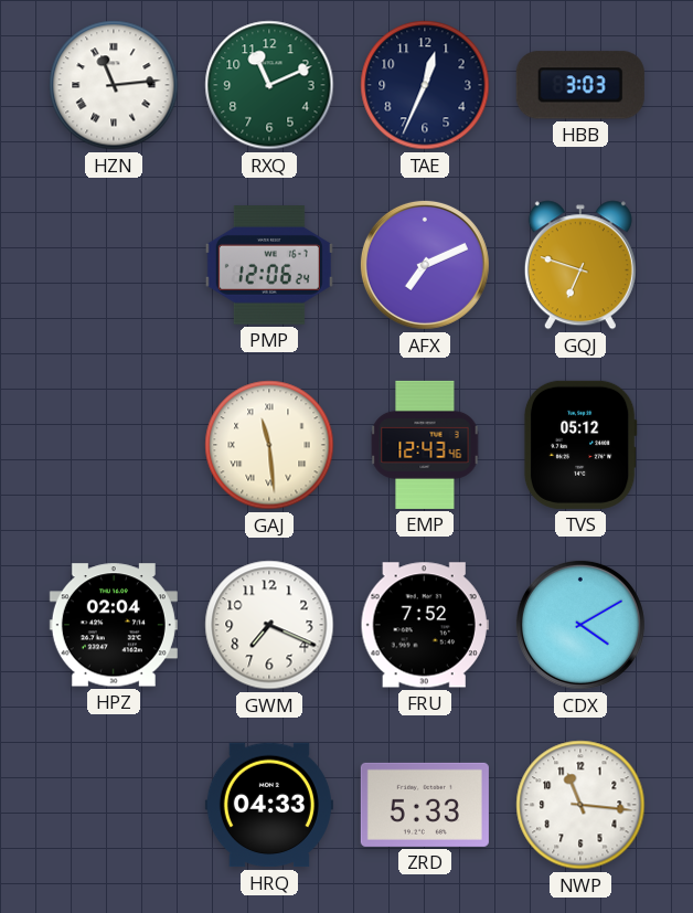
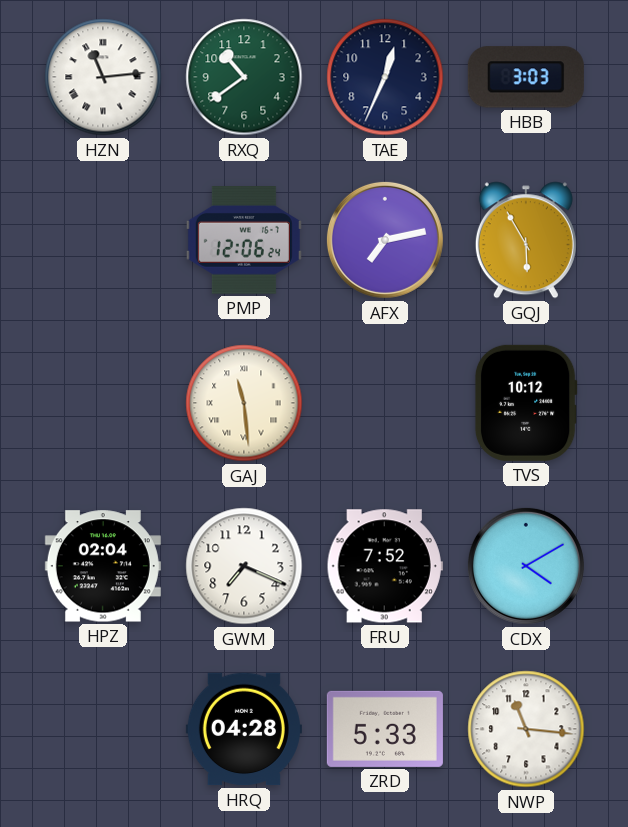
RXQ: 11:11 -> 10:39 (244, 77)
AFX: 7:11 -> 7:13 (385, 240)
GQJ: 6:48 -> 5:55 (526, 240)
EMP: 12:43 -> none (425, 445)
TVS: 05:12 -> 10:12 (526, 403)
HRQ: 04:33 -> 04:28 (244, 729)
